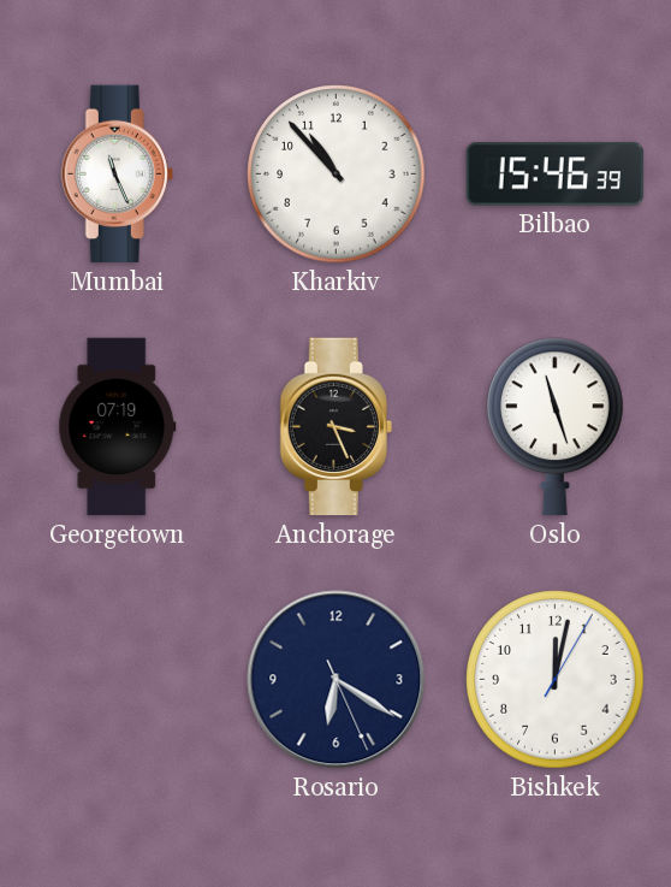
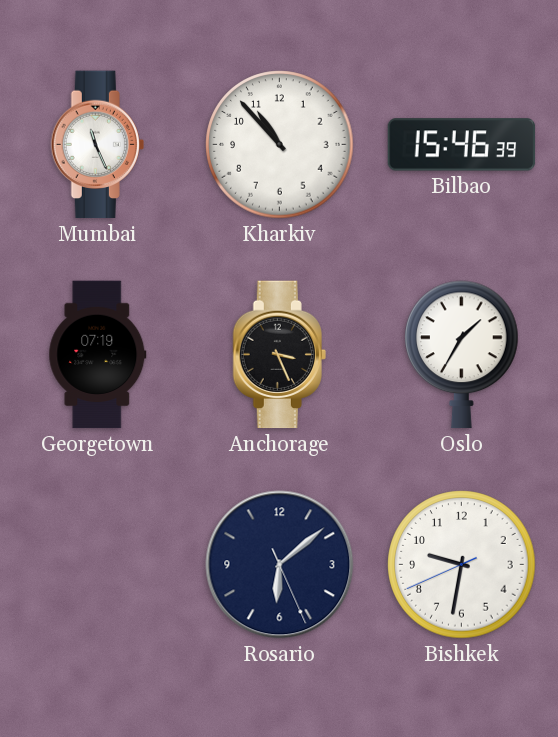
Oslo: 11:27 -> 1:35 (462, 355)
Rosario: 6:20 -> 6:08 (280, 565)
Bishkek: 12:02 -> 9:31 (462, 565)
